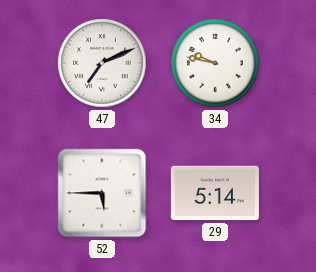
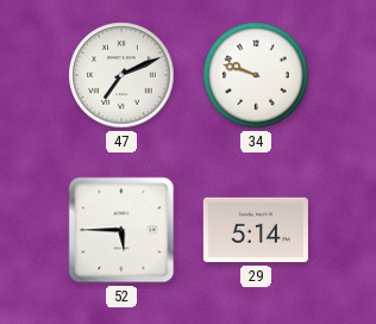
34: 9:47 -> 9:48 (256, 75)
